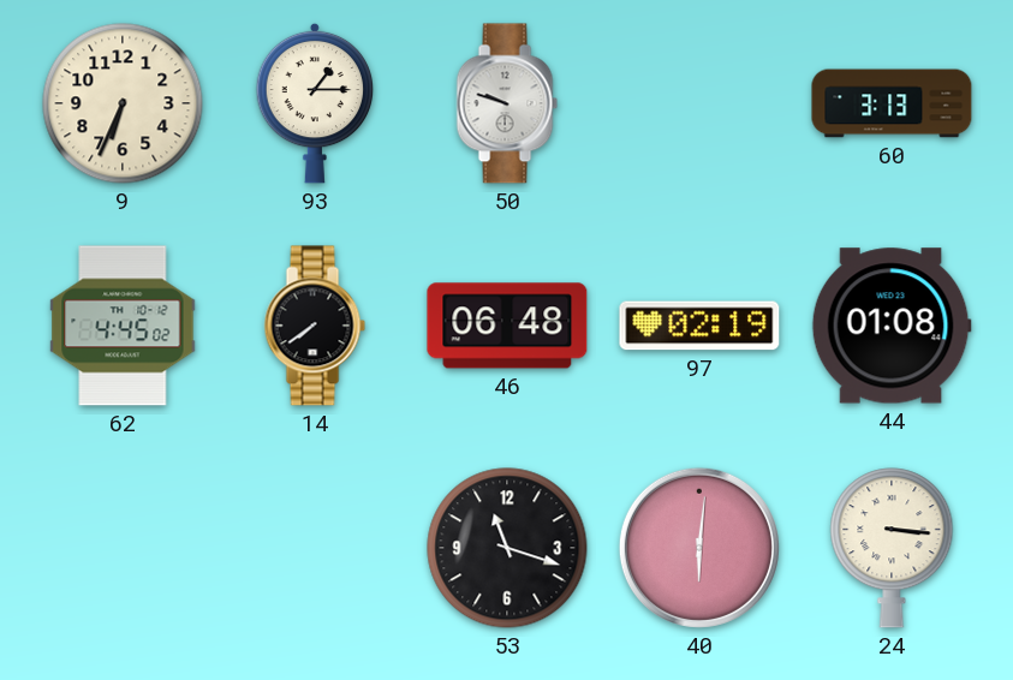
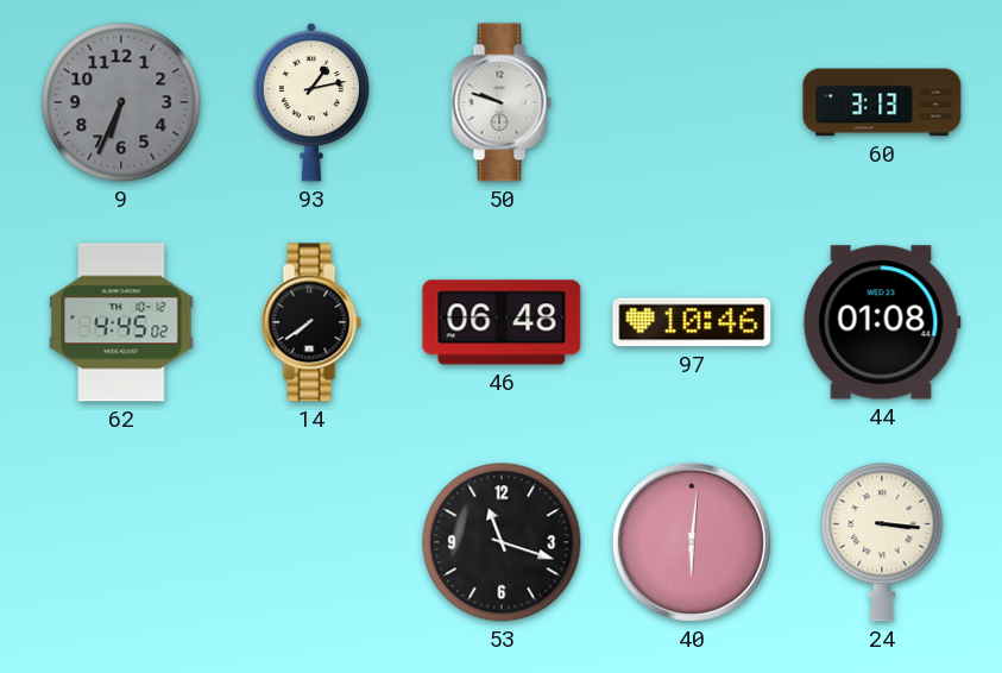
9 dial: cream -> grey (121, 102)
93: 1:15 -> 1:13 (311, 102)
97: 02:19 -> 10:46 (692, 322)
